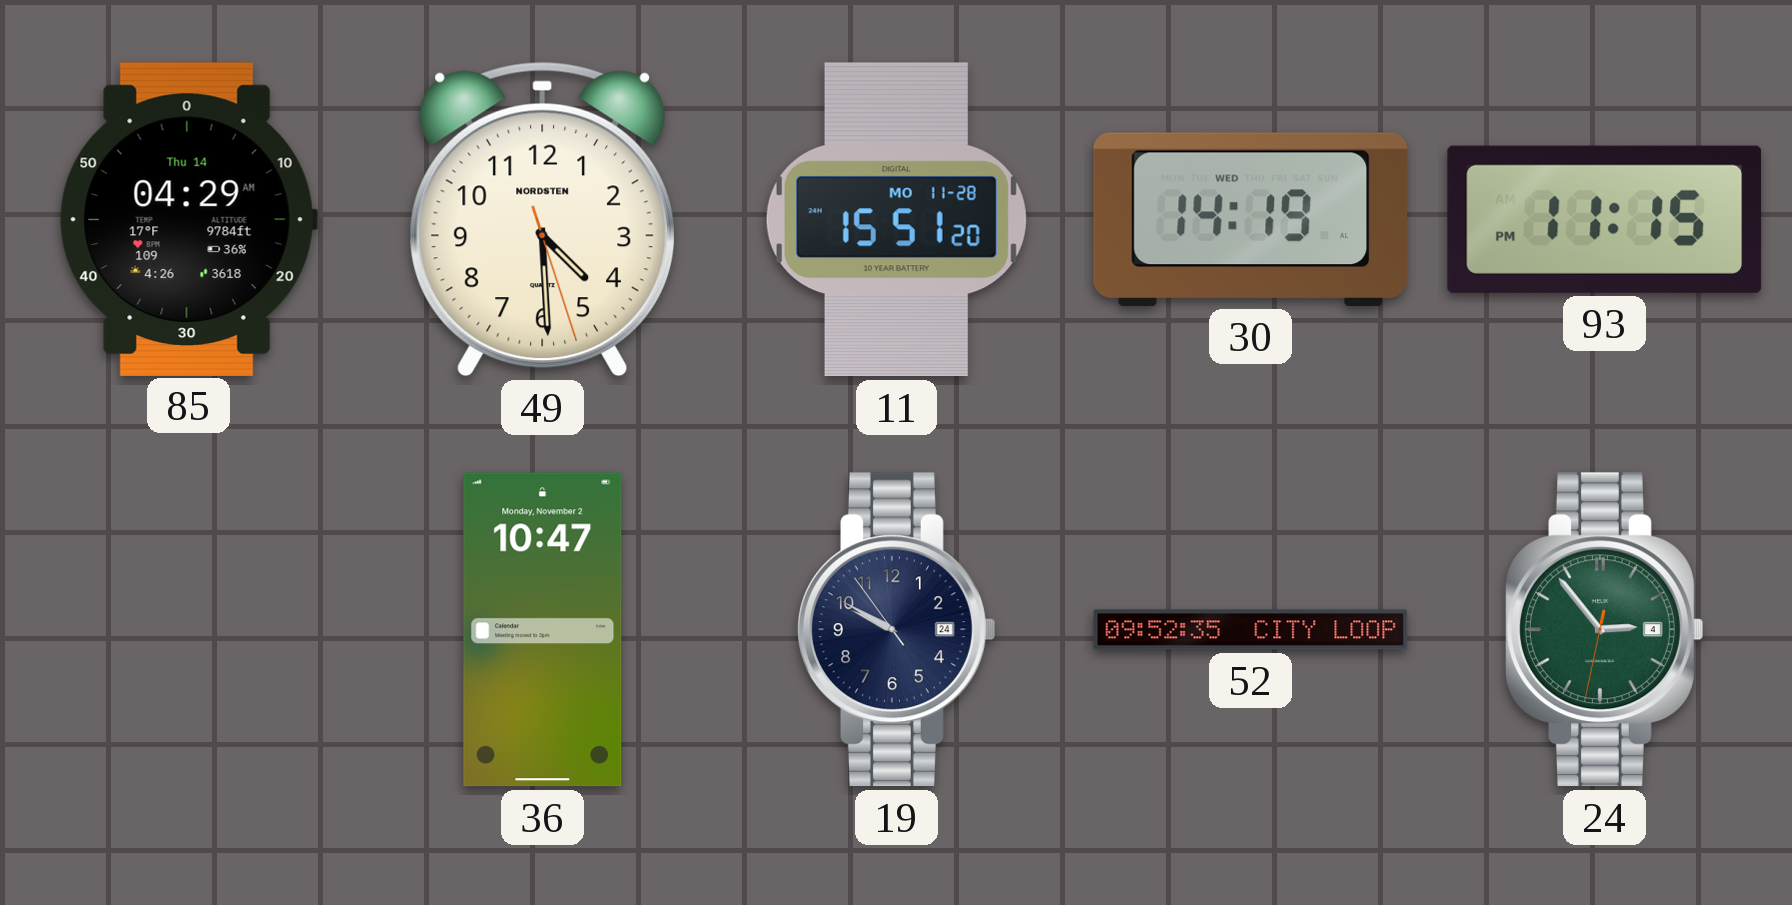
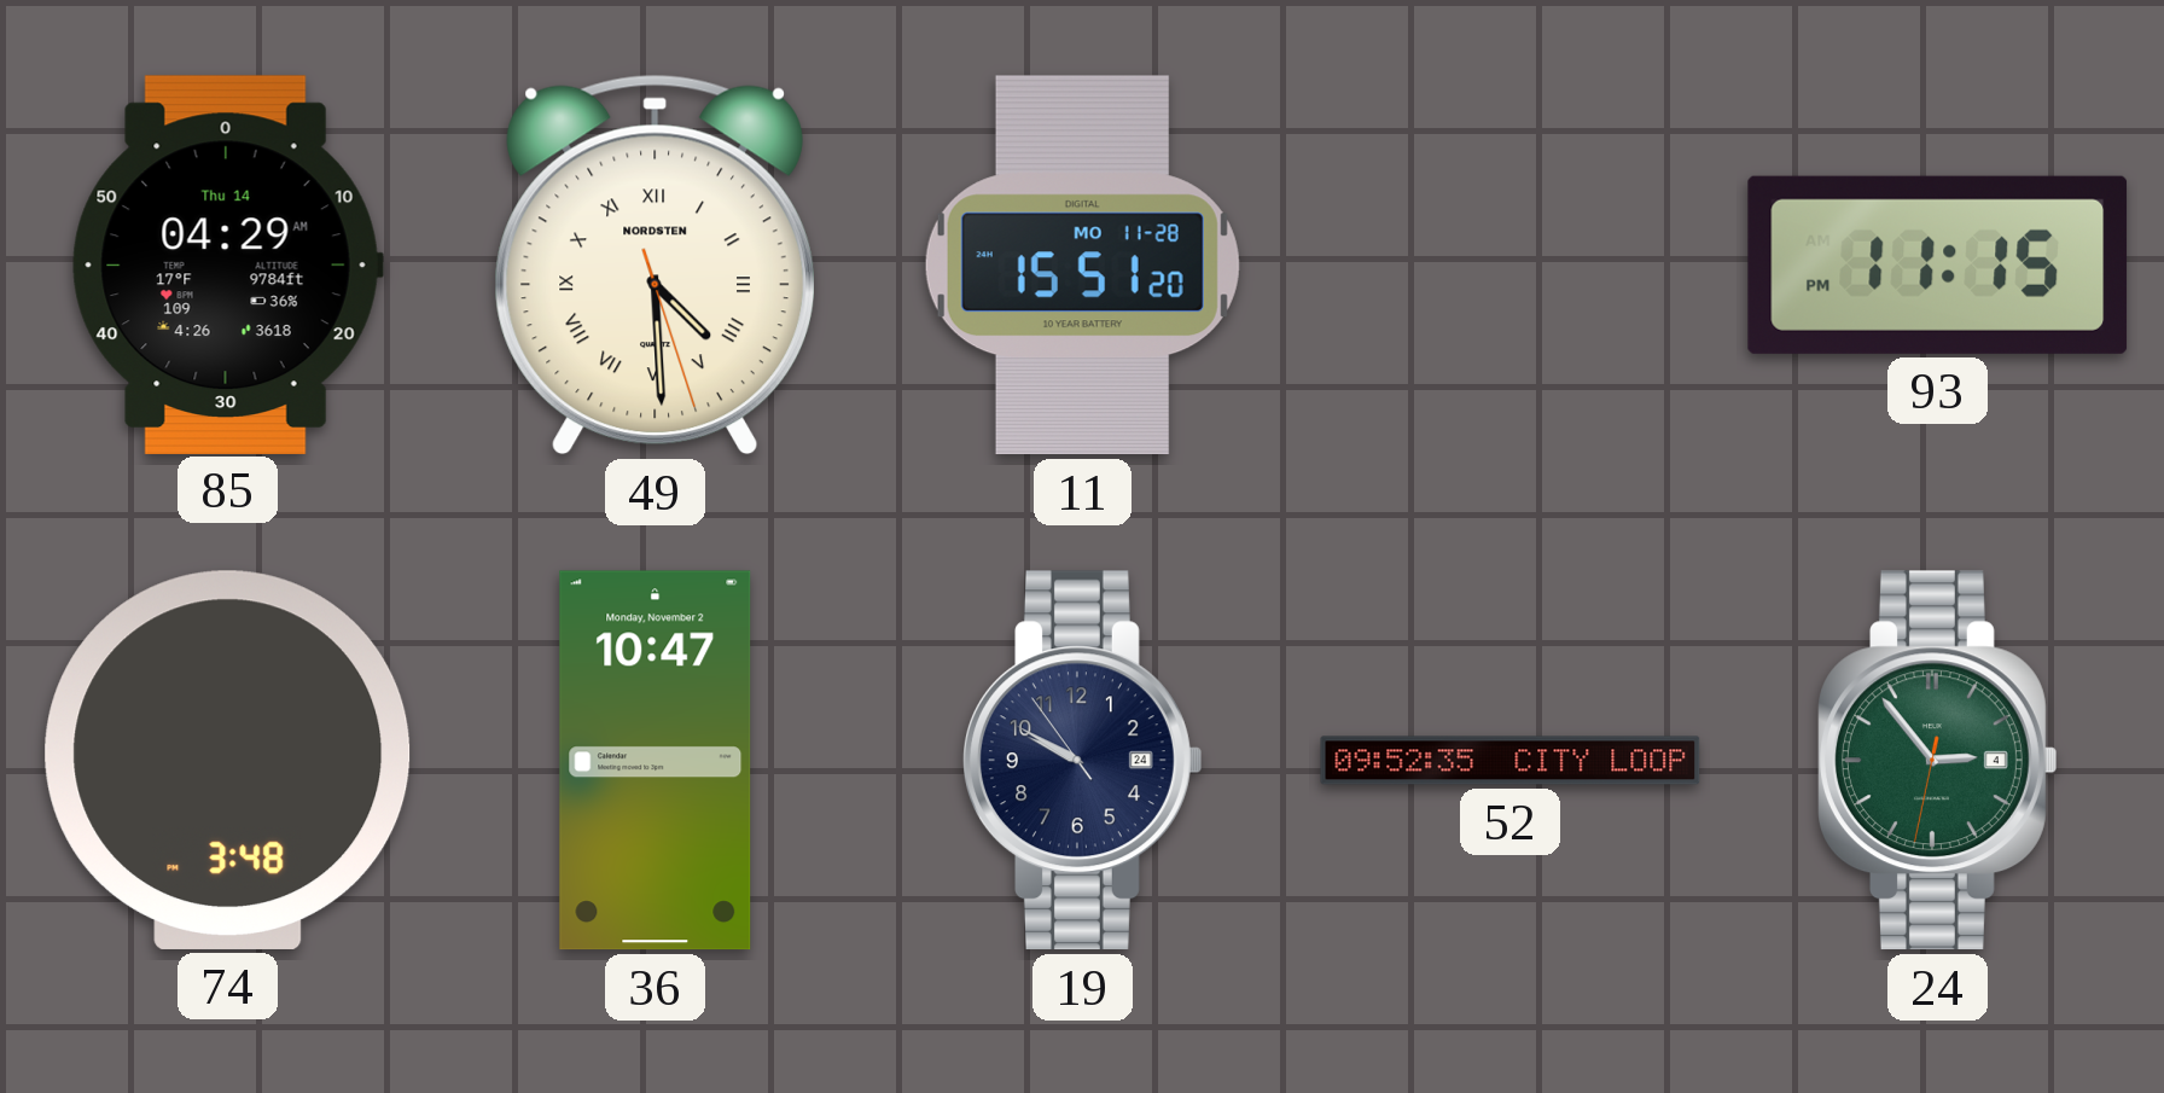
49 numerals: Arabic -> Roman (655, 264)
30: 14:19 -> none (1251, 219)
74: none -> 3:48 (228, 760)
